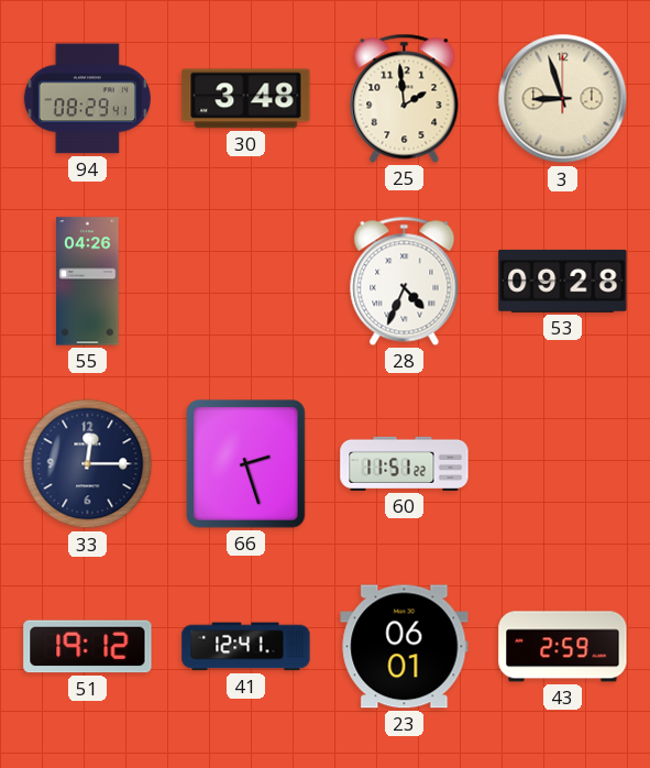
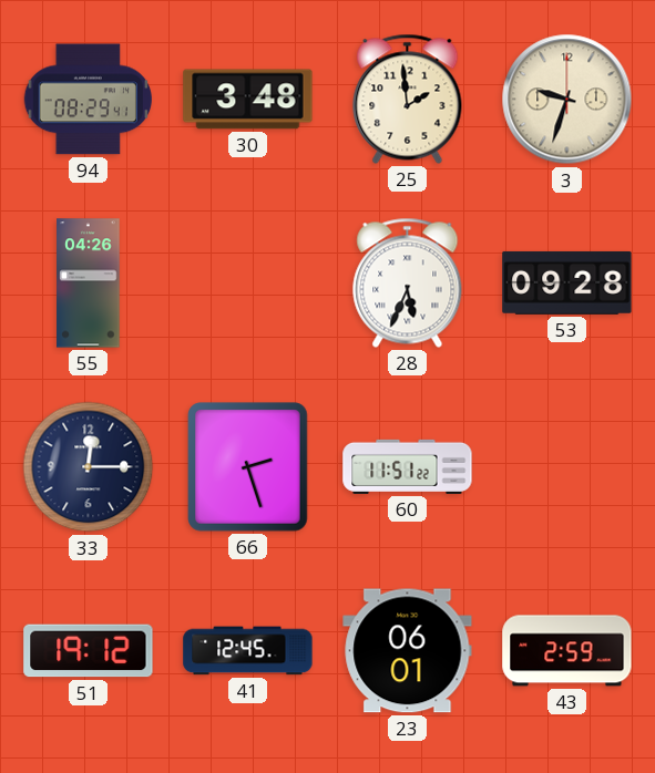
3: 8:57 -> 9:33 (567, 100)
28: 4:34 -> 5:34 (408, 282)
41: 12:41 -> 12:45 (248, 651)
